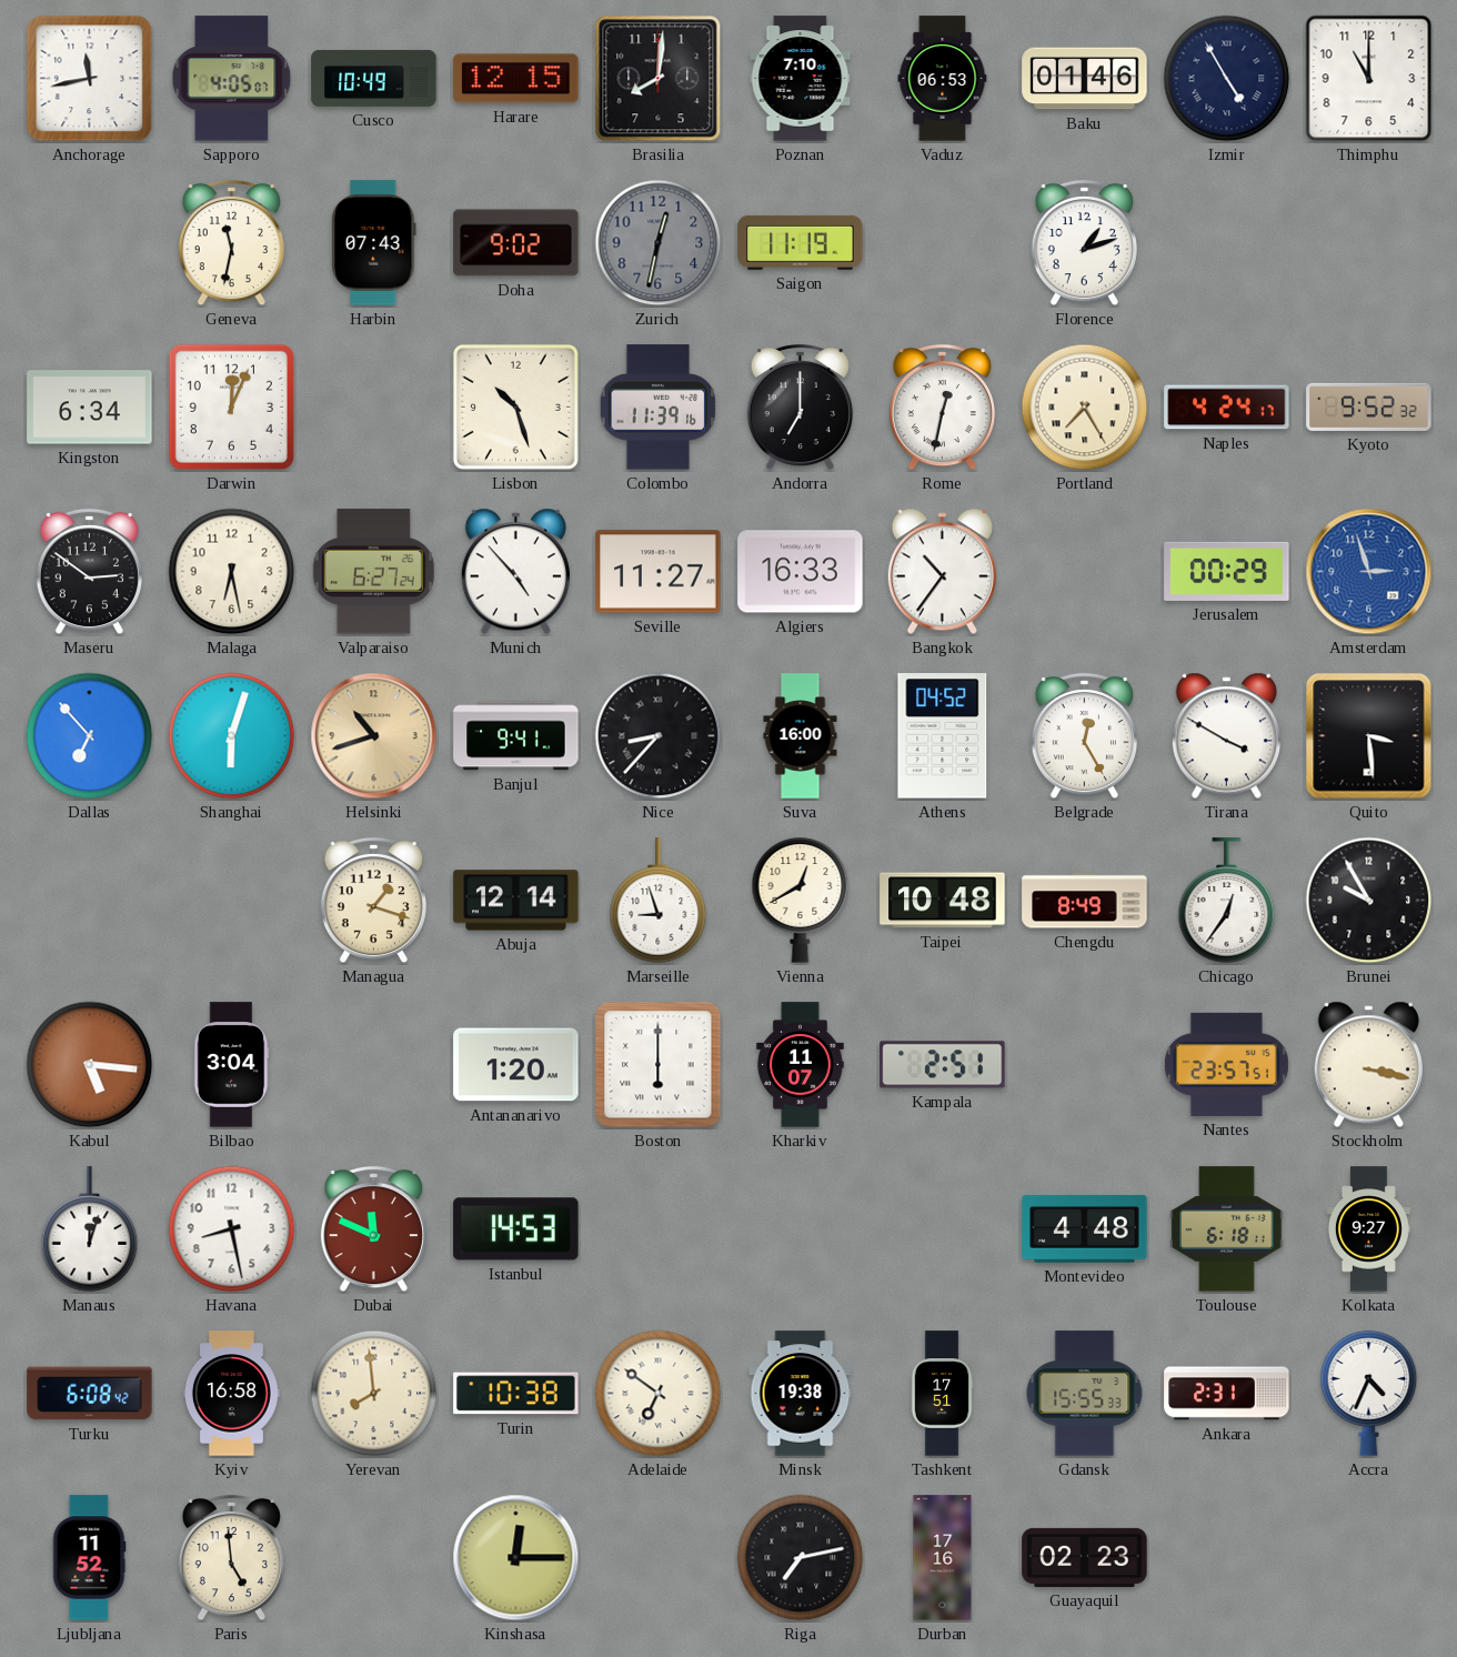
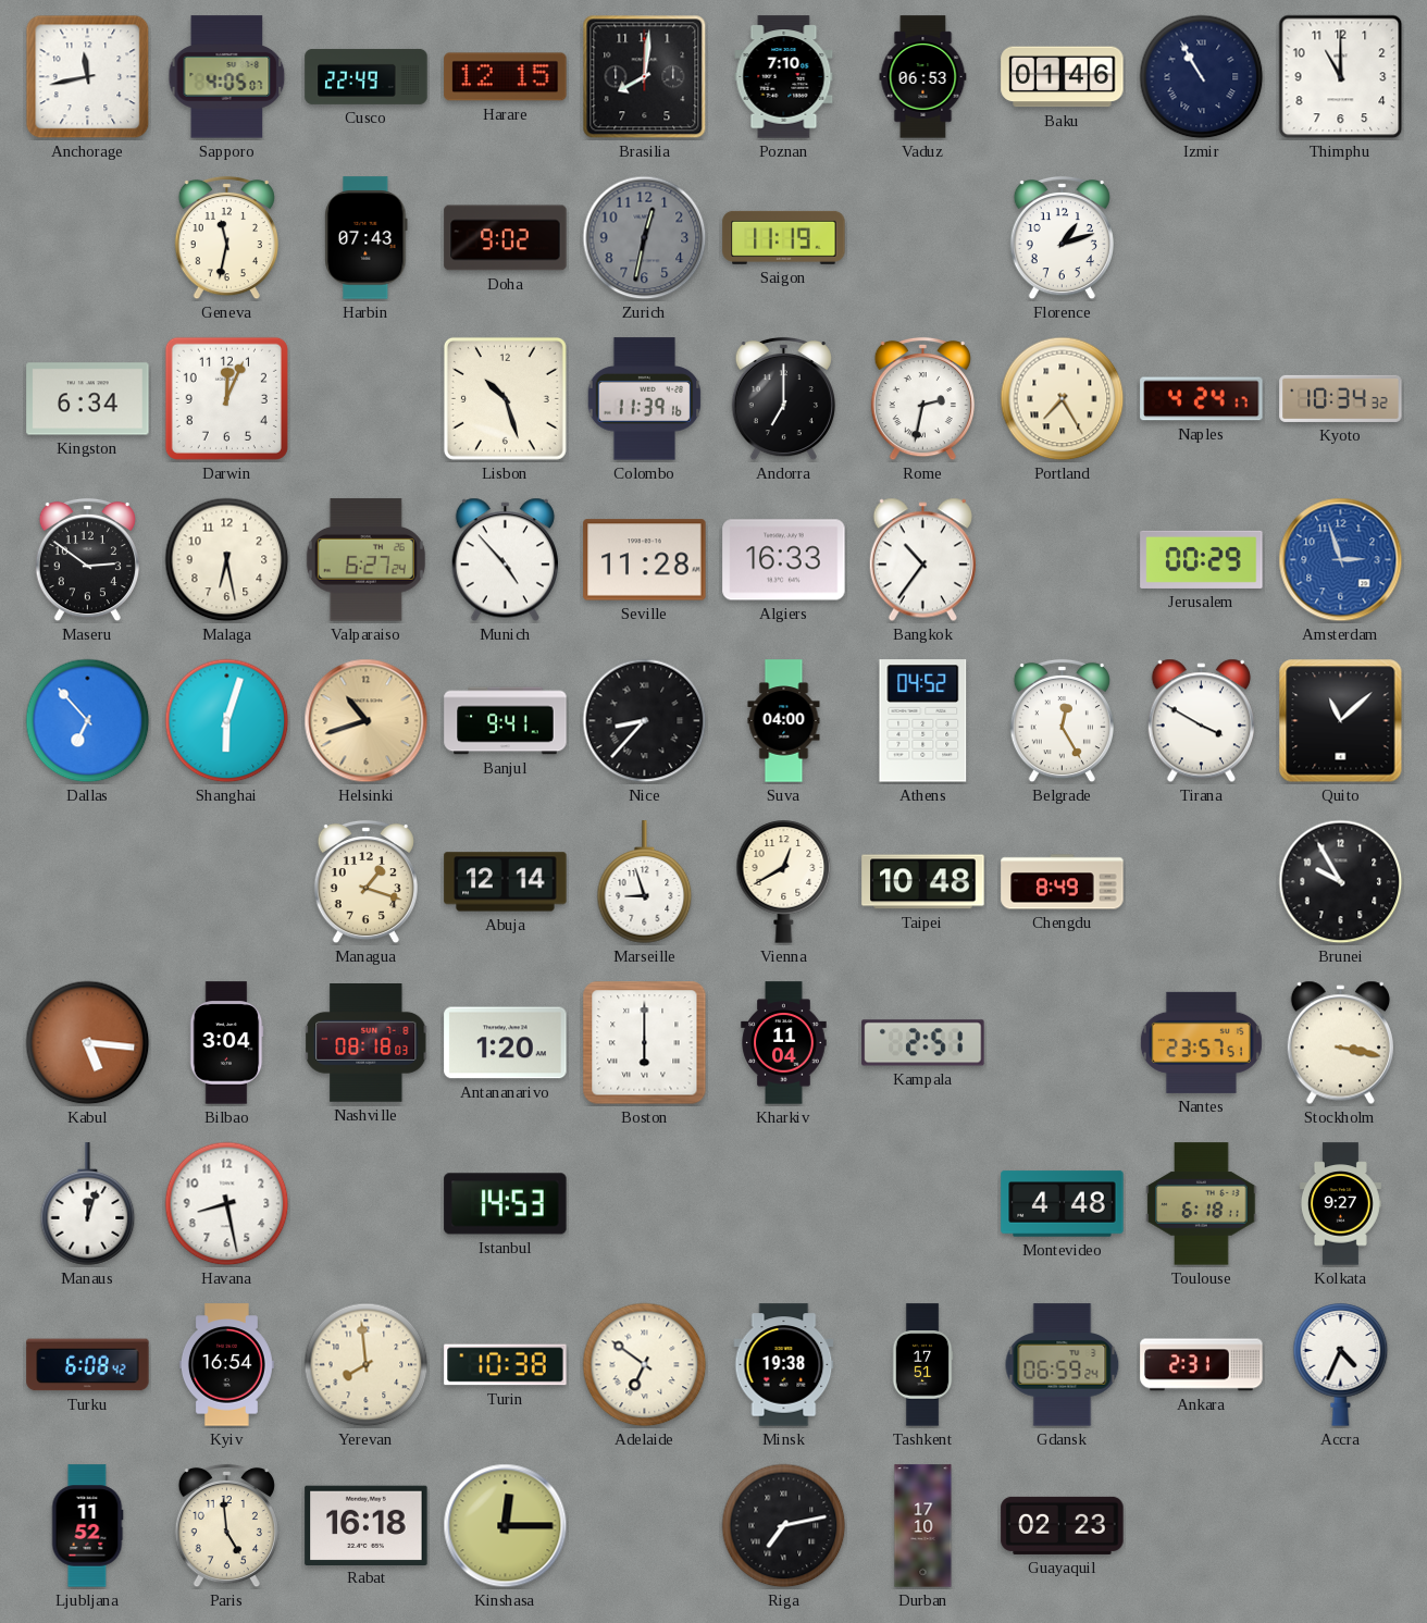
Cusco: 10:49 -> 22:49 (367, 76)
Izmir: 4:55 -> 10:55 (1202, 77)
Rome: 12:32 -> 2:32 (922, 399)
Kyoto: 9:52 -> 10:34 (1341, 398)
Seville: 11:27 -> 11:28 (645, 560)
Suva: 16:00 -> 04:00 (784, 721)
Quito: 3:29 -> 11:08 (1341, 721)
Chicago: 12:36 -> none (1227, 901)
Nashville: none -> 08:18 (367, 1043)
Kharkiv: 11:07 -> 11:04 (784, 1043)
Dubai: 11:49 -> none (373, 1229)
Kyiv: 16:58 -> 16:54 (226, 1365)
Gdansk: 15:55 -> 06:59 (1063, 1365)
Rabat: none -> 16:18 (367, 1525)
Durban: 17:16 -> 17:10 (923, 1526)
